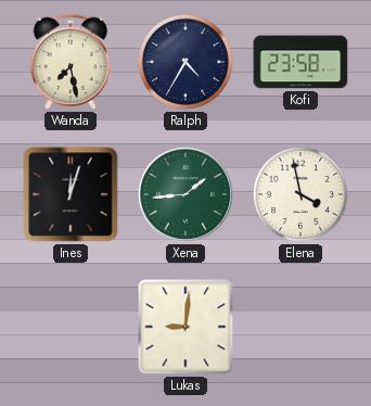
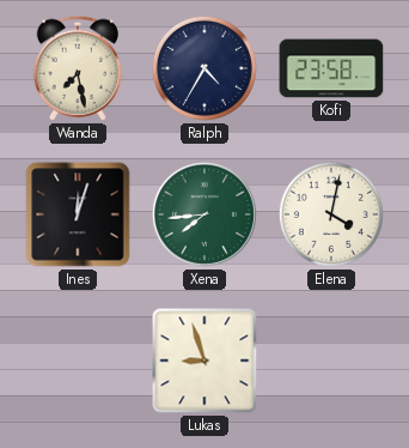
Xena: 1:44 -> 7:44 (204, 214)
Elena: 3:58 -> 4:02 (331, 214)
Lukas: 9:01 -> 8:57 (204, 361)
